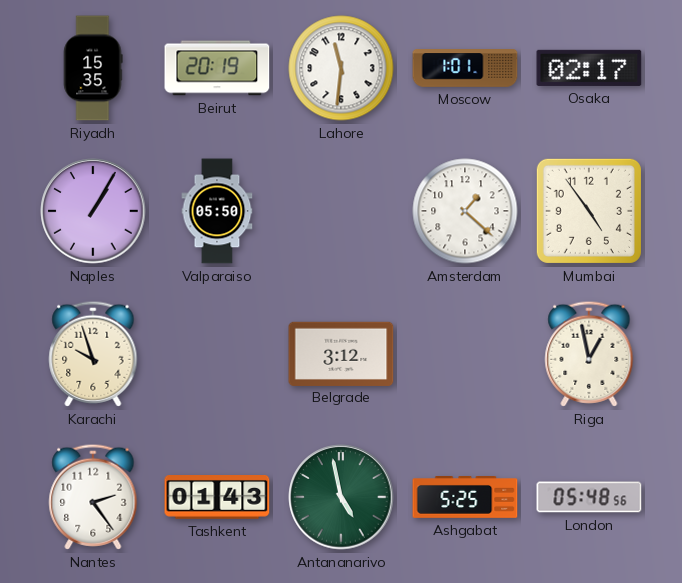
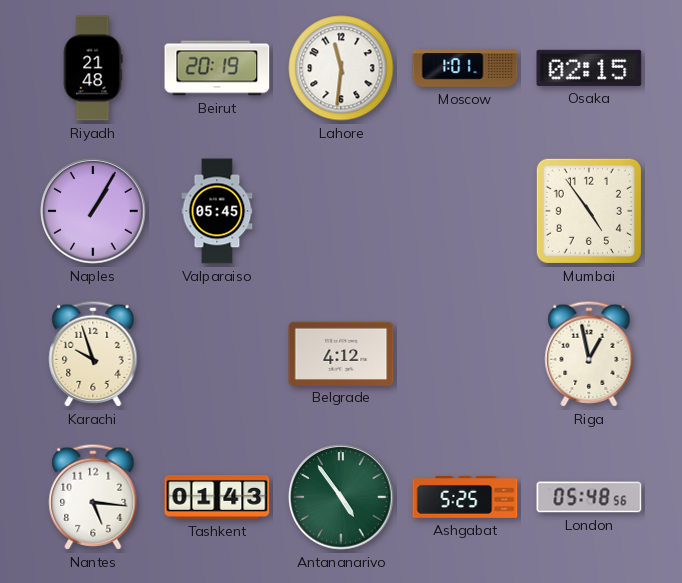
Riyadh: 15:35 -> 21:48 (93, 68)
Osaka: 02:17 -> 02:15 (589, 68)
Valparaiso: 05:50 -> 05:45 (217, 211)
Amsterdam: 1:22 -> none (465, 211)
Belgrade: 3:12 -> 4:12 (341, 353)
Nantes: 2:24 -> 5:16 (93, 497)
Antananarivo: 4:58 -> 4:54 (341, 497)
